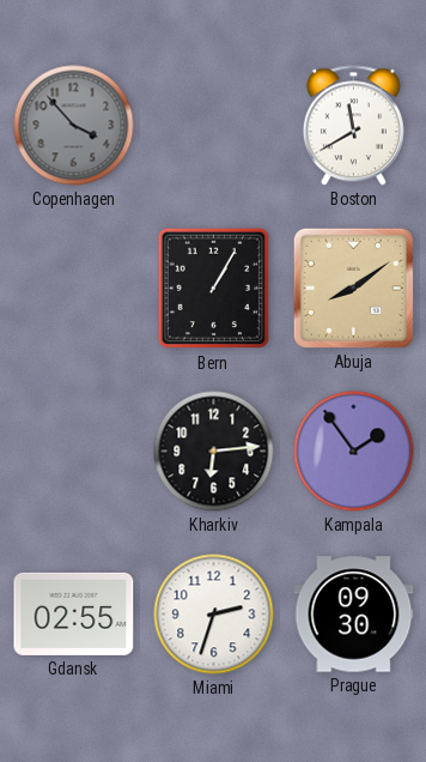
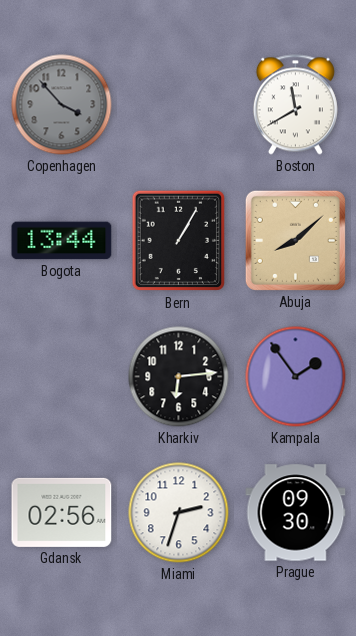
Bogota: none -> 13:44 (62, 241)
Abuja: 8:09 -> 8:08 (295, 240)
Gdansk: 02:55 -> 02:56 (62, 512)
